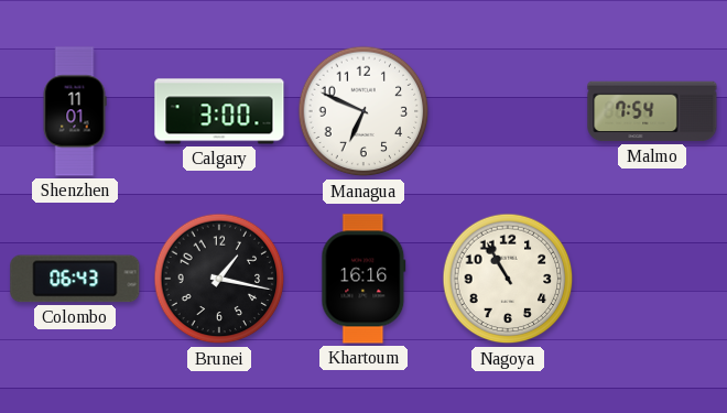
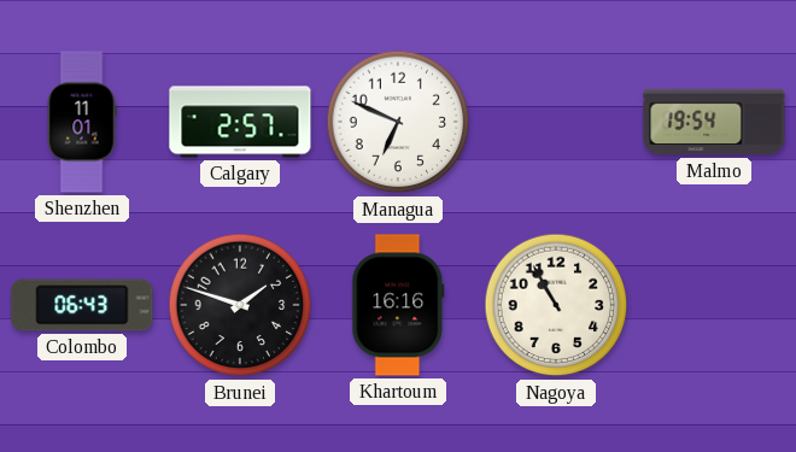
Calgary: 3:00 -> 2:57 (240, 122)
Malmo: 7:54 -> 19:54 (714, 122)
Brunei: 1:17 -> 1:48 (240, 305)
